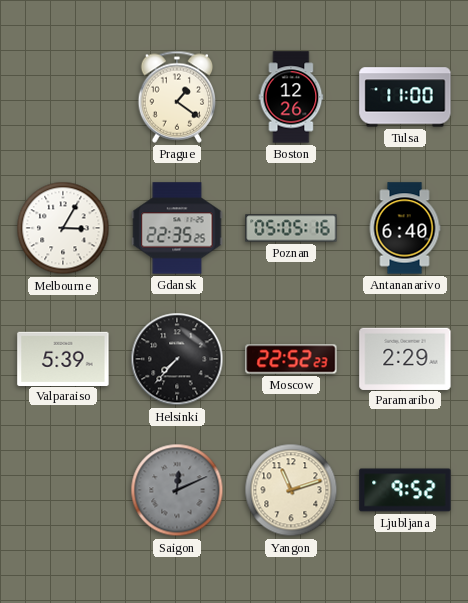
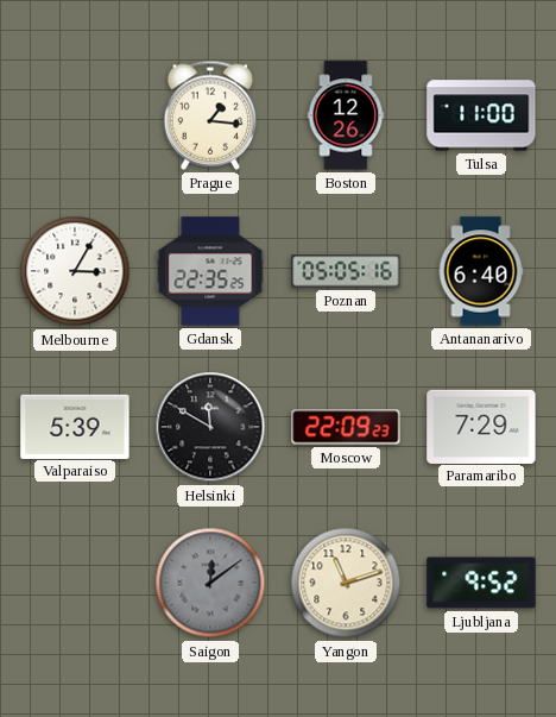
Prague: 1:21 -> 1:16 (210, 115)
Helsinki: 7:37 -> 11:50 (210, 427)
Moscow: 22:52 -> 22:09 (346, 427)
Paramaribo: 2:29 -> 7:29 (481, 426)
Saigon: 12:11 -> 12:09 (210, 583)
